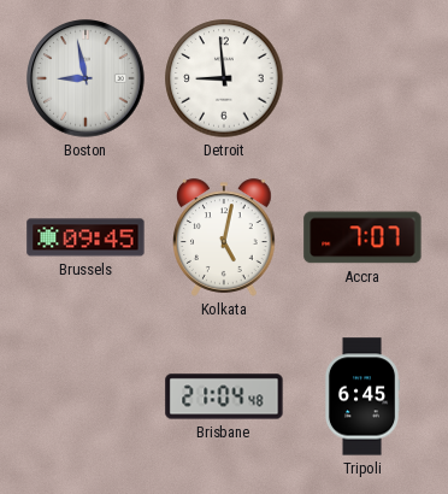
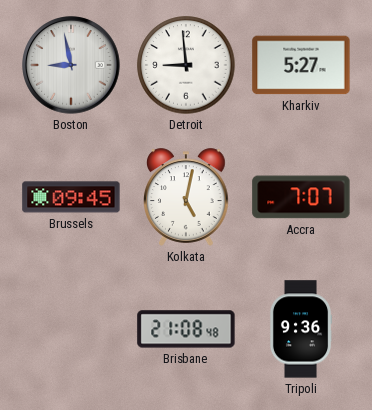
Kharkiv: none -> 5:27 (301, 65)
Brisbane: 21:04 -> 21:08 (186, 329)
Tripoli: 6:45 -> 9:36 (301, 329)
